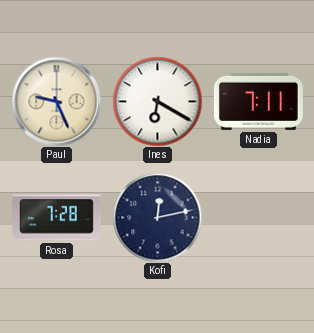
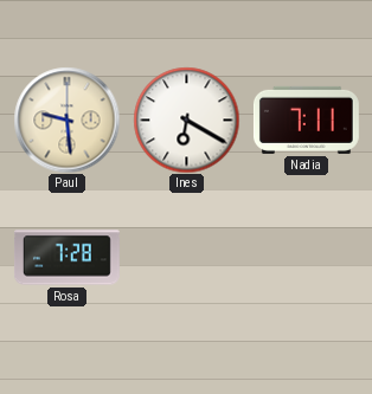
Paul: 9:26 -> 9:29 (66, 120)
Kofi: 12:13 -> none (157, 217)
